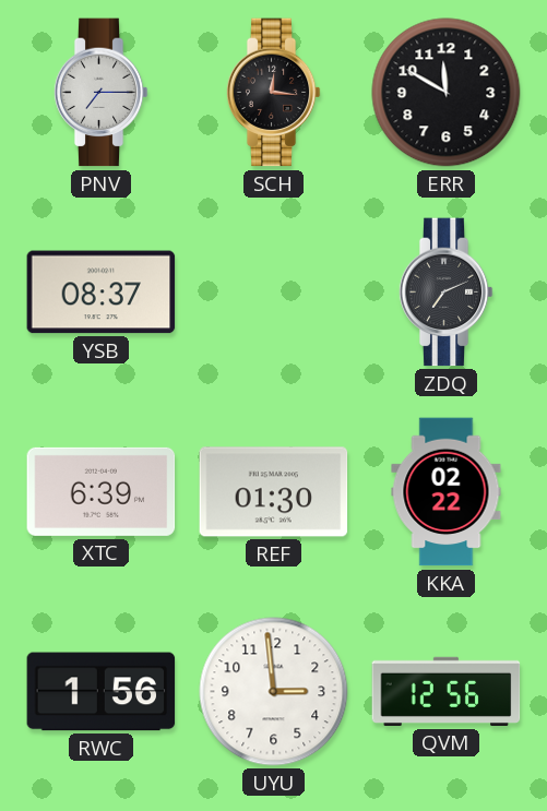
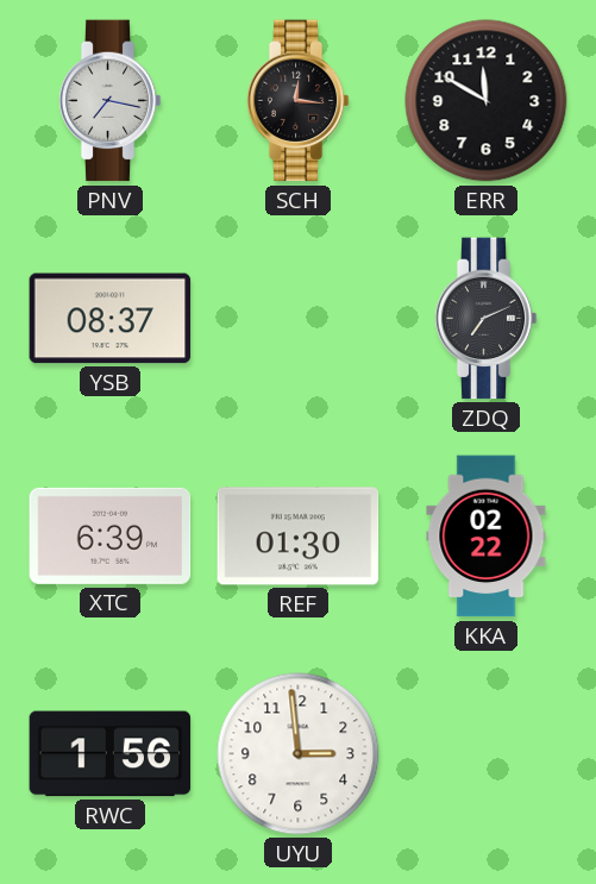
PNV: 7:15 -> 7:17 (109, 101)
QVM: 12:56 -> none (447, 691)
